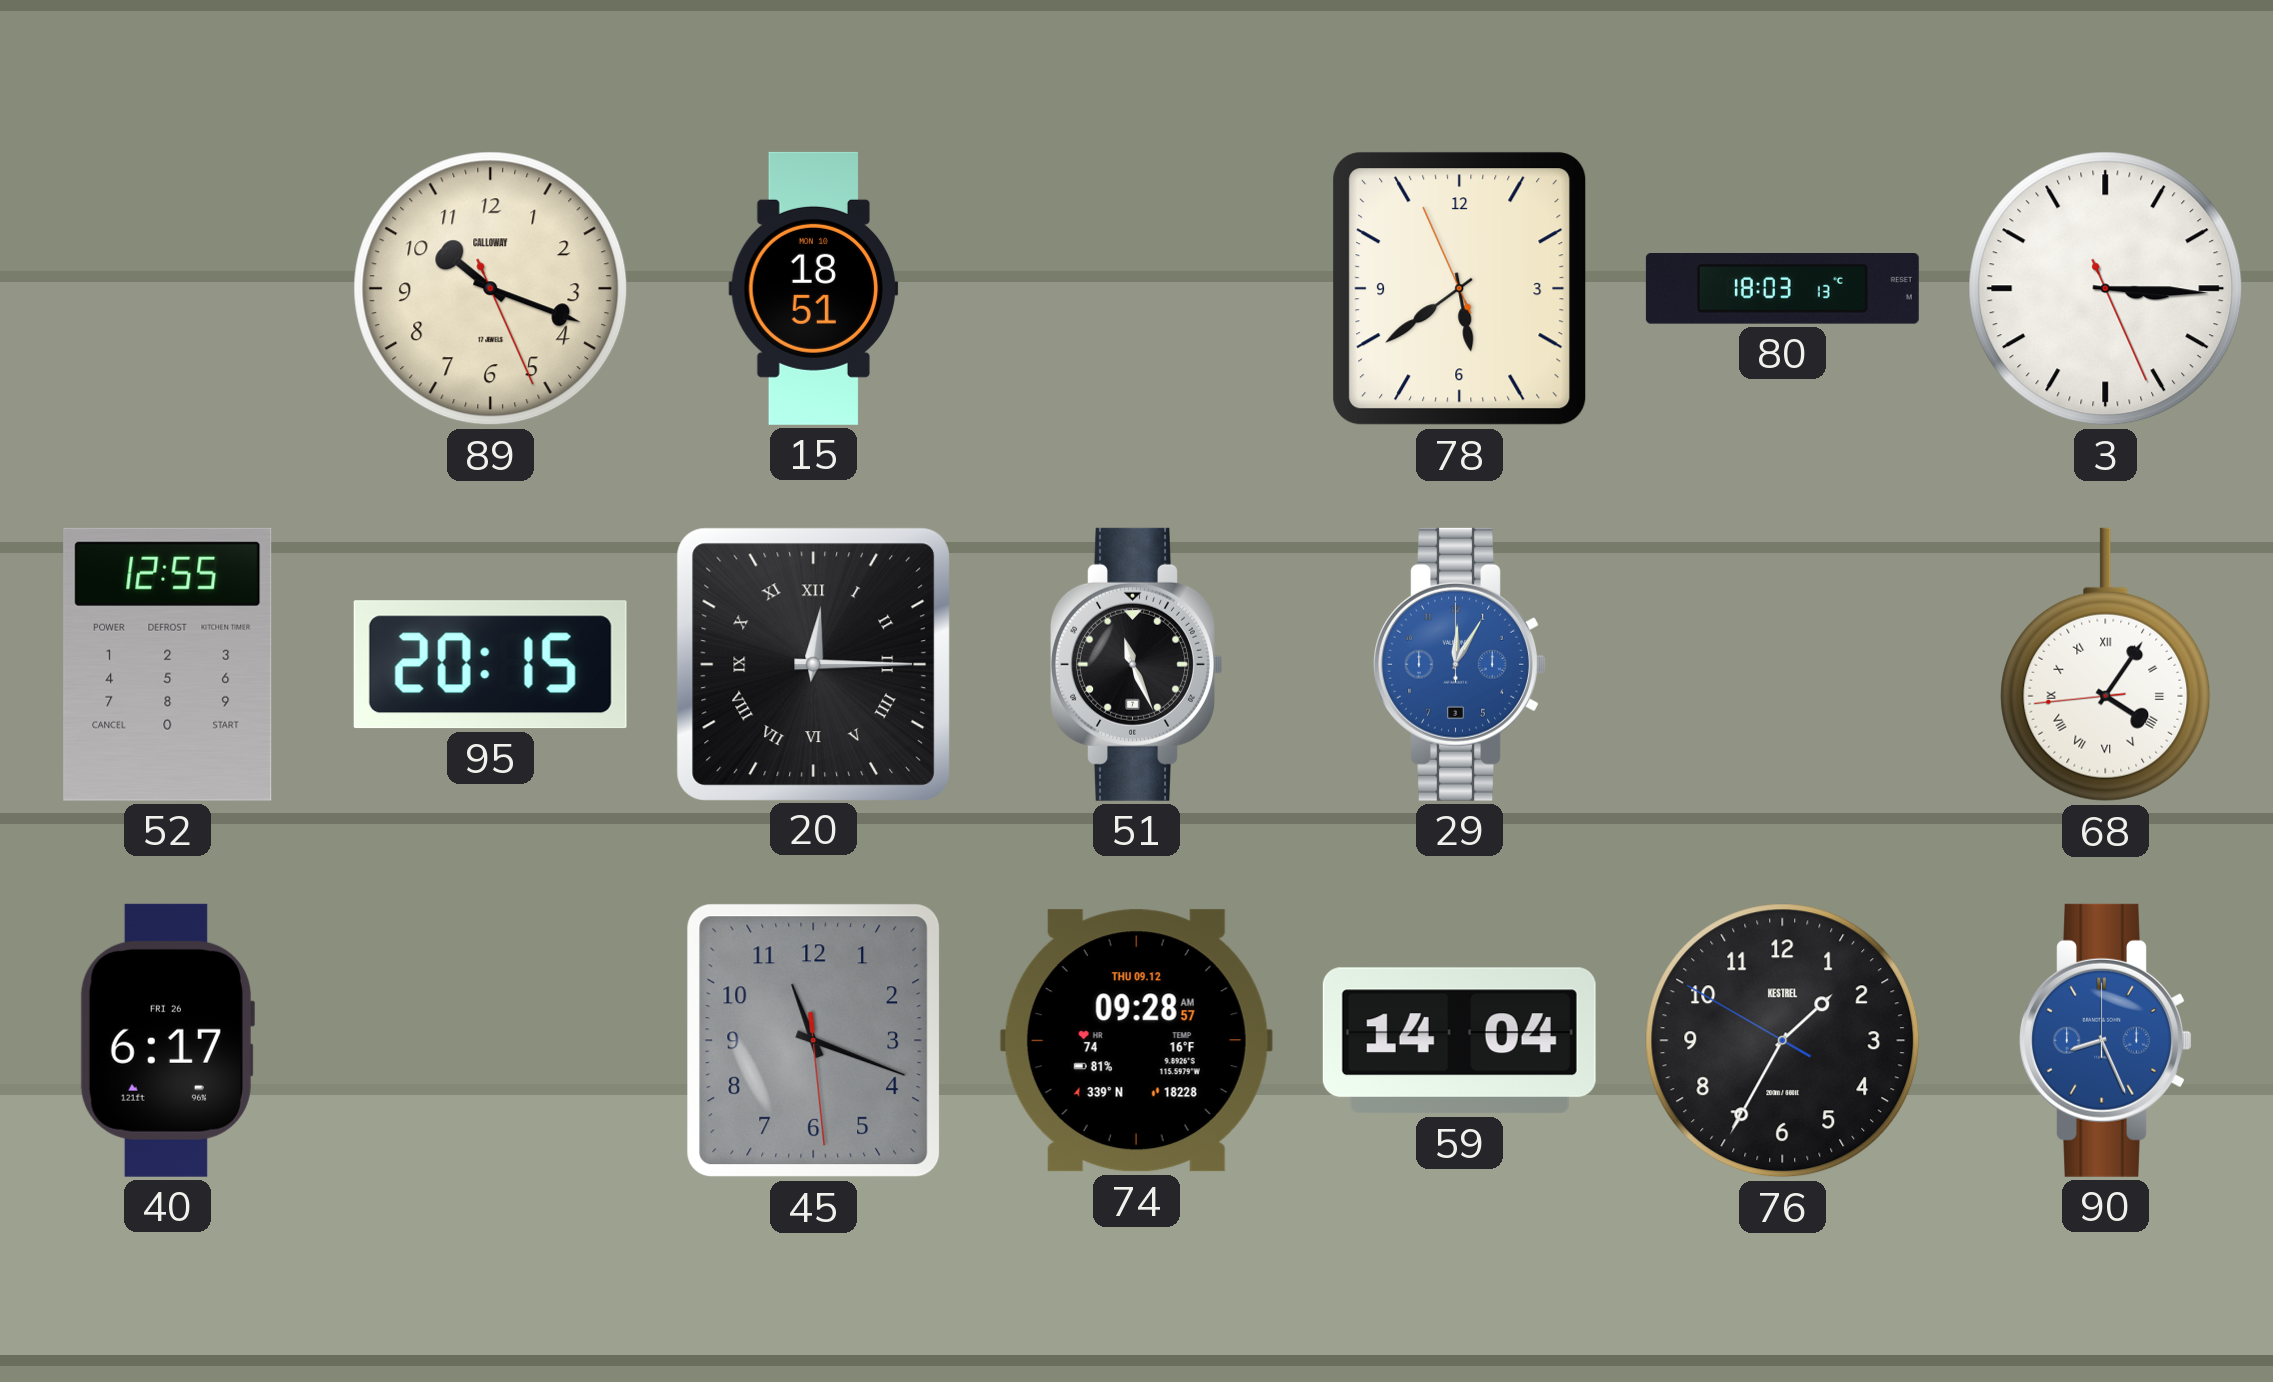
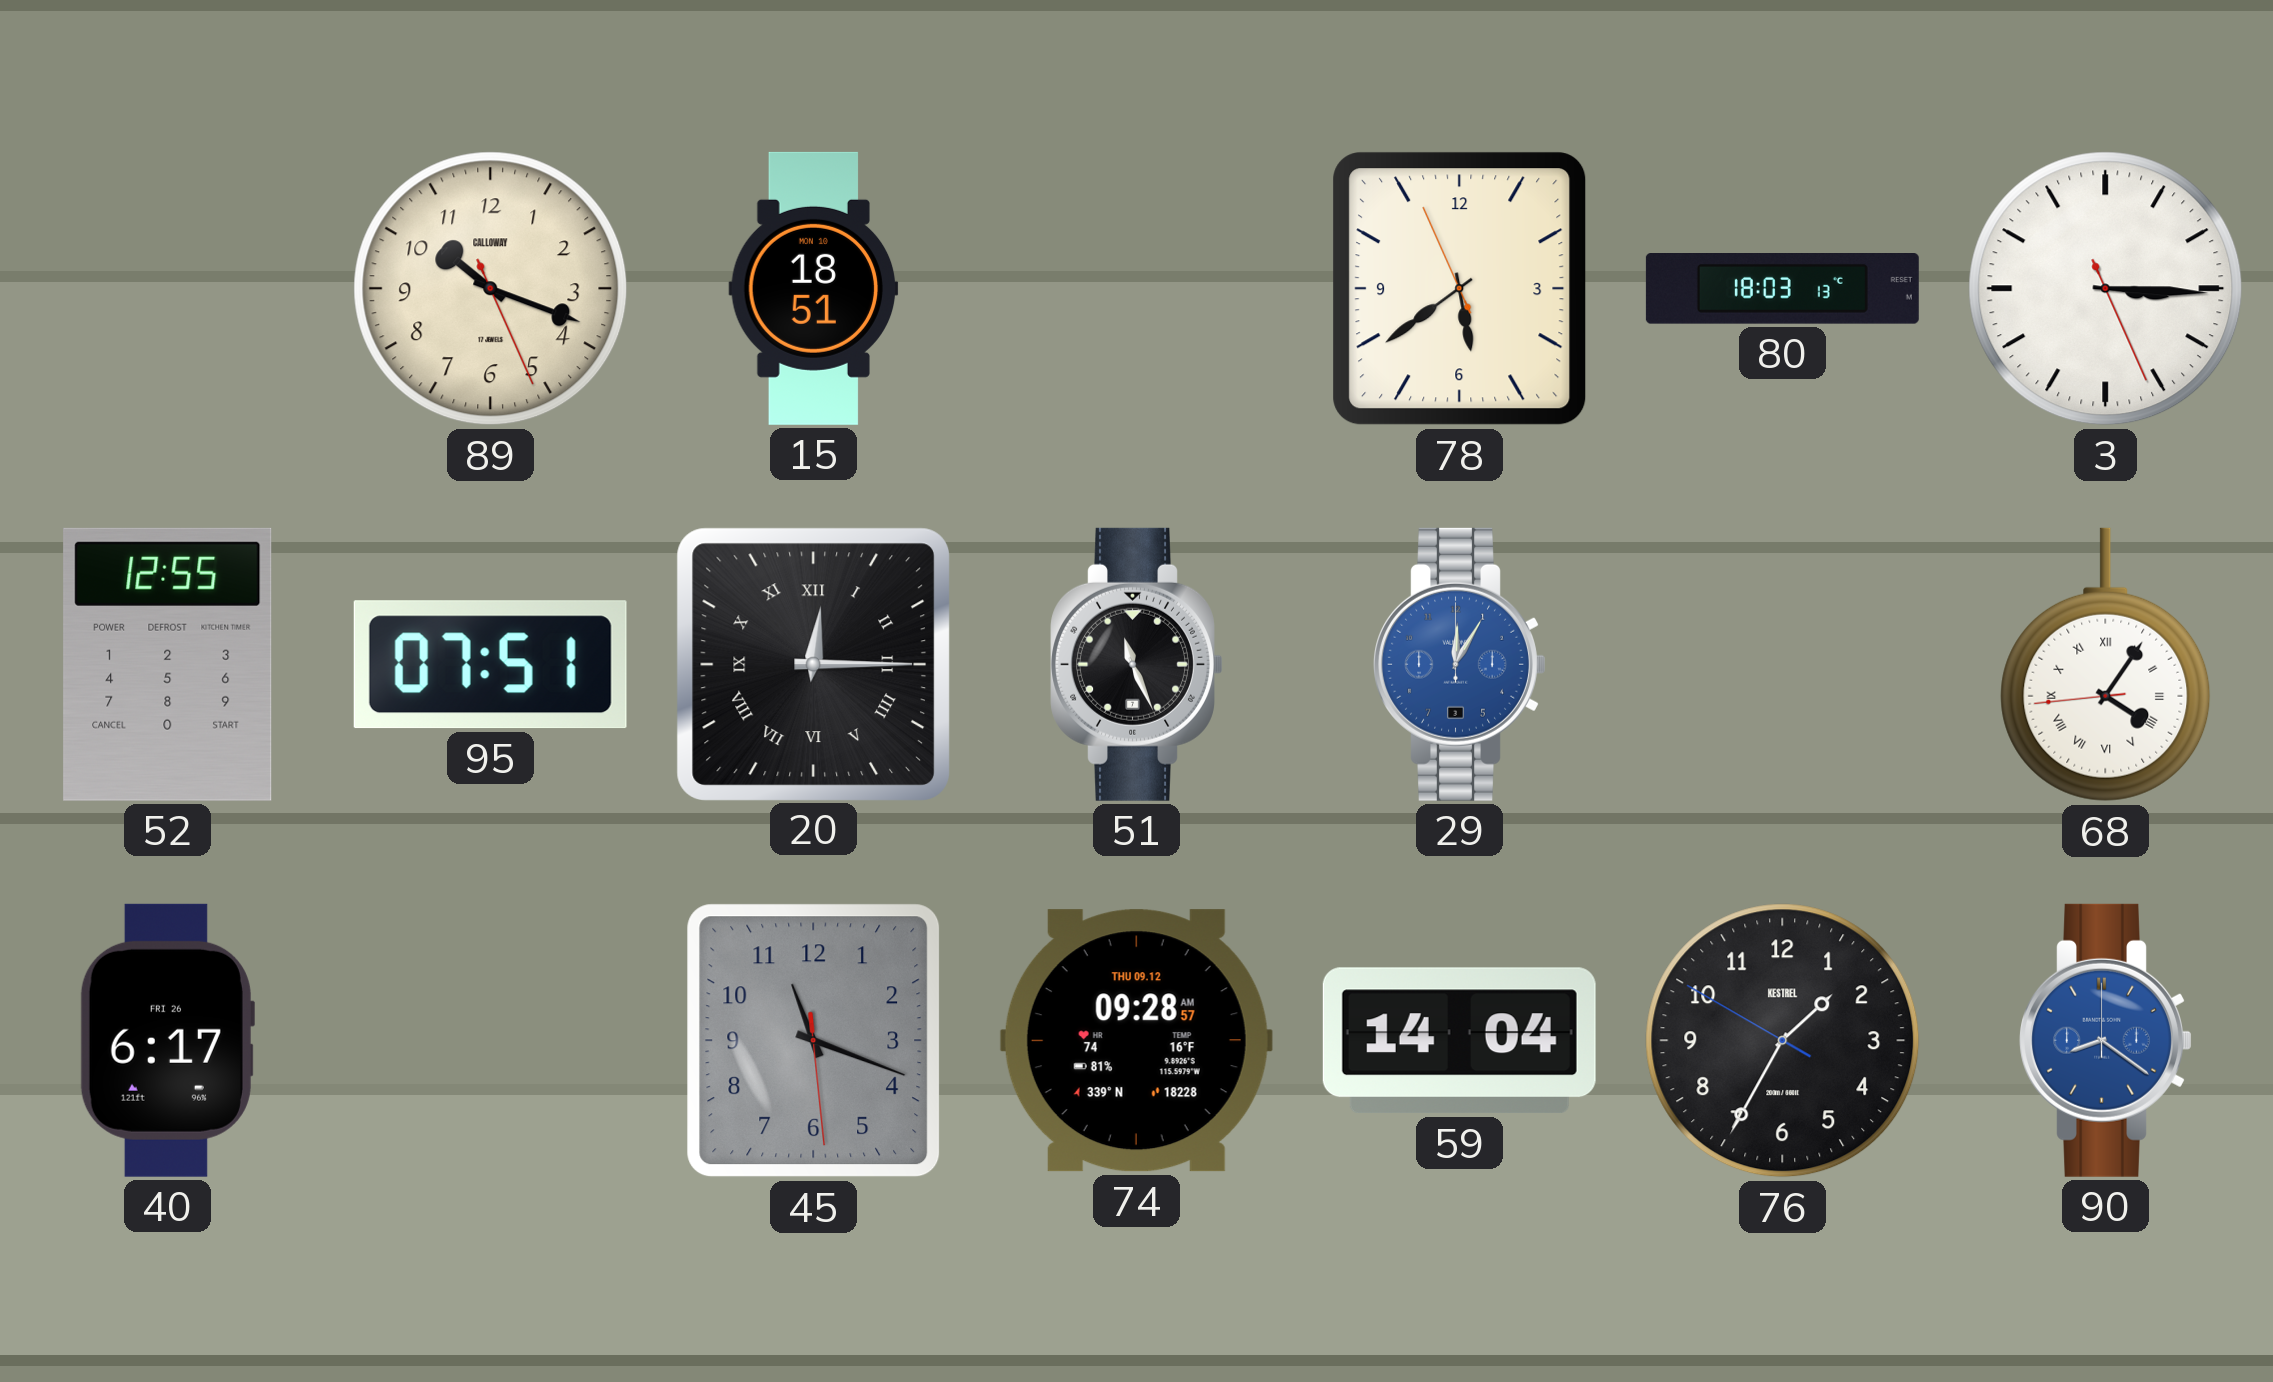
95: 20:15 -> 07:51 (490, 665)
90: 8:26 -> 8:21 (2106, 1040)
